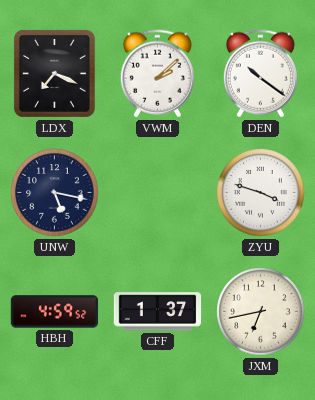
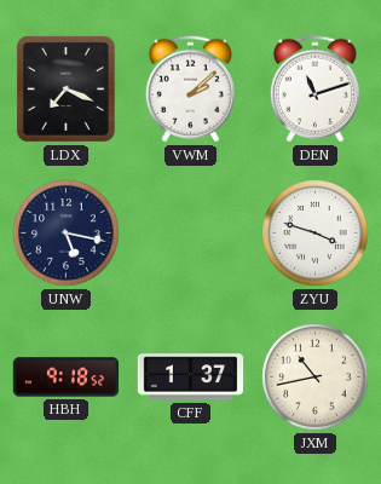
DEN: 10:21 -> 11:12 (314, 90)
HBH: 4:59 -> 9:18 (67, 378)
JXM: 6:43 -> 10:43 (316, 378)
